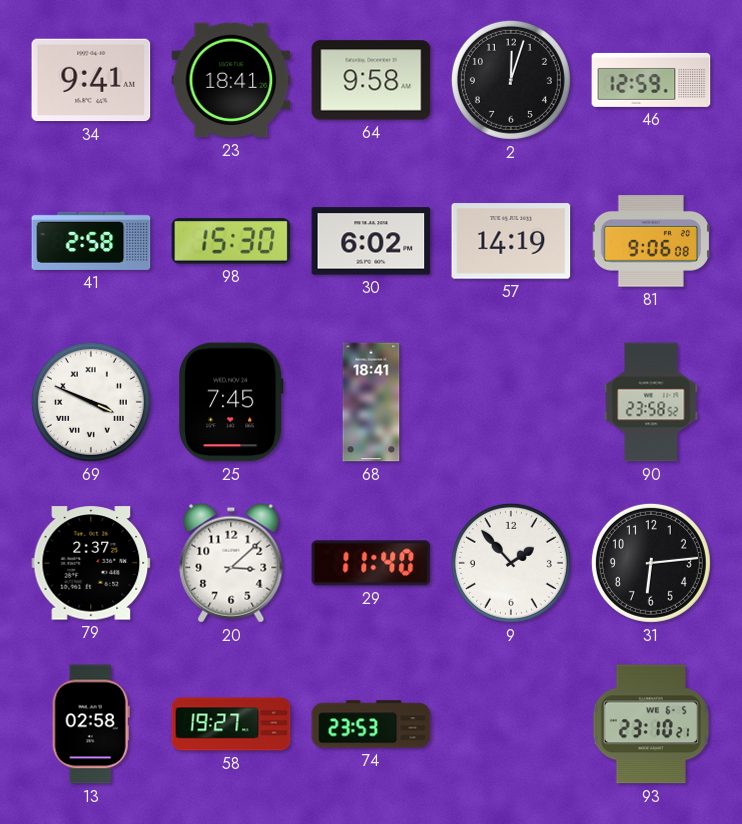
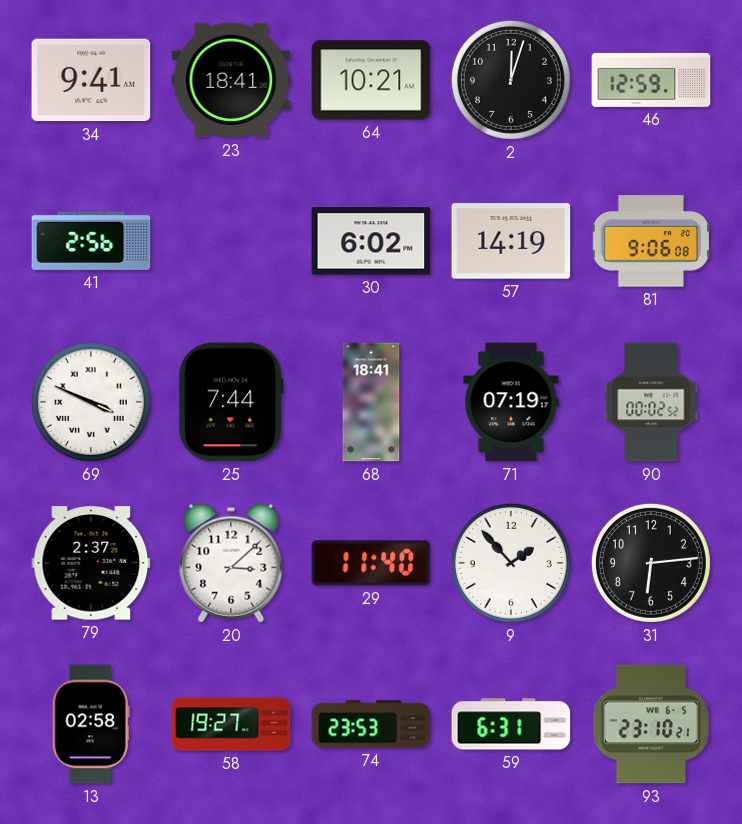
64: 9:58 -> 10:21 (371, 80)
41: 2:58 -> 2:56 (91, 241)
98: 15:30 -> none (231, 241)
25: 7:45 -> 7:44 (232, 402)
71: none -> 07:19 (511, 402)
90: 23:58 -> 00:02 (651, 402)
59: none -> 6:31 (511, 724)
